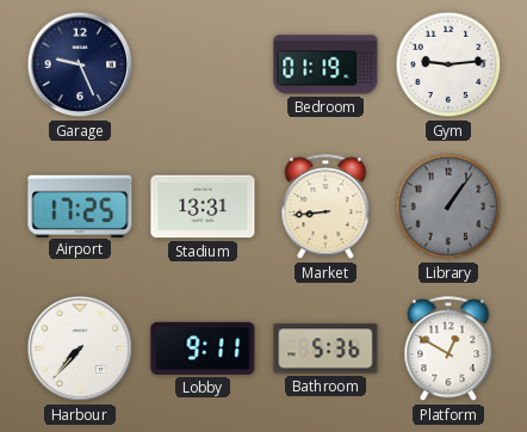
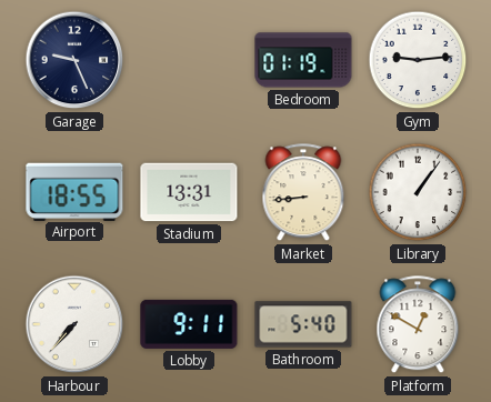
Airport: 17:25 -> 18:55 (74, 191)
Library dial: grey -> white (418, 192)
Bathroom: 5:36 -> 5:40 (303, 324)
